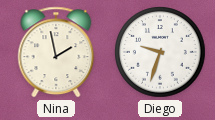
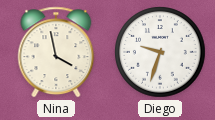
Nina: 1:58 -> 3:58 (56, 52)
